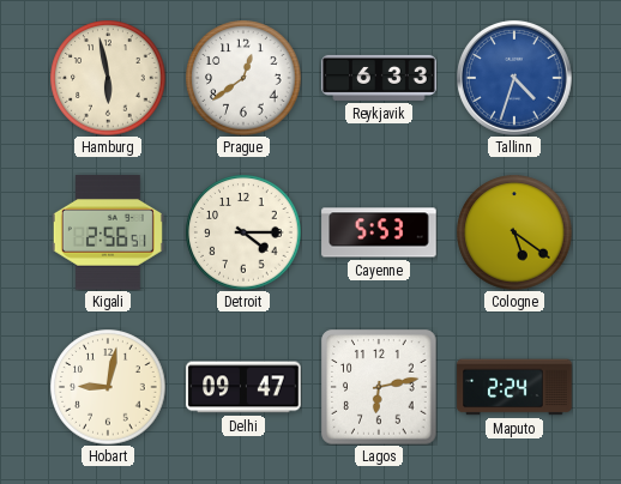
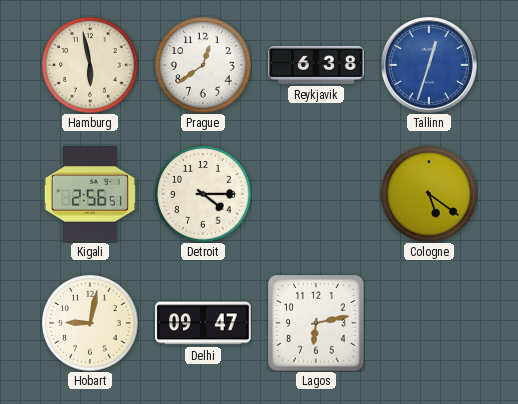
Reykjavik: 6:33 -> 6:38 (316, 65)
Tallinn: 4:33 -> 12:33 (430, 66)
Cayenne: 5:53 -> none (379, 232)
Maputo: 2:24 -> none (514, 387)
